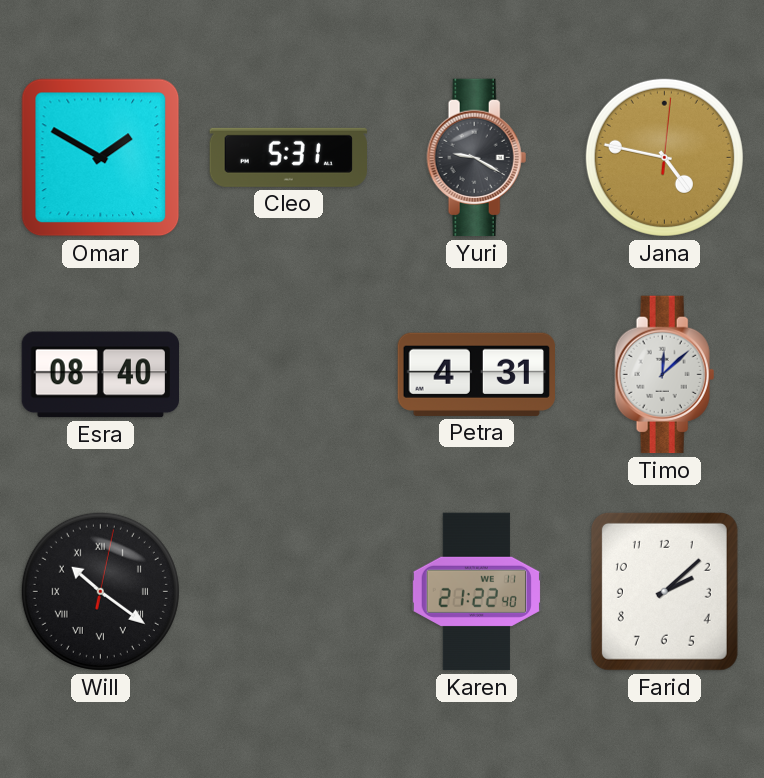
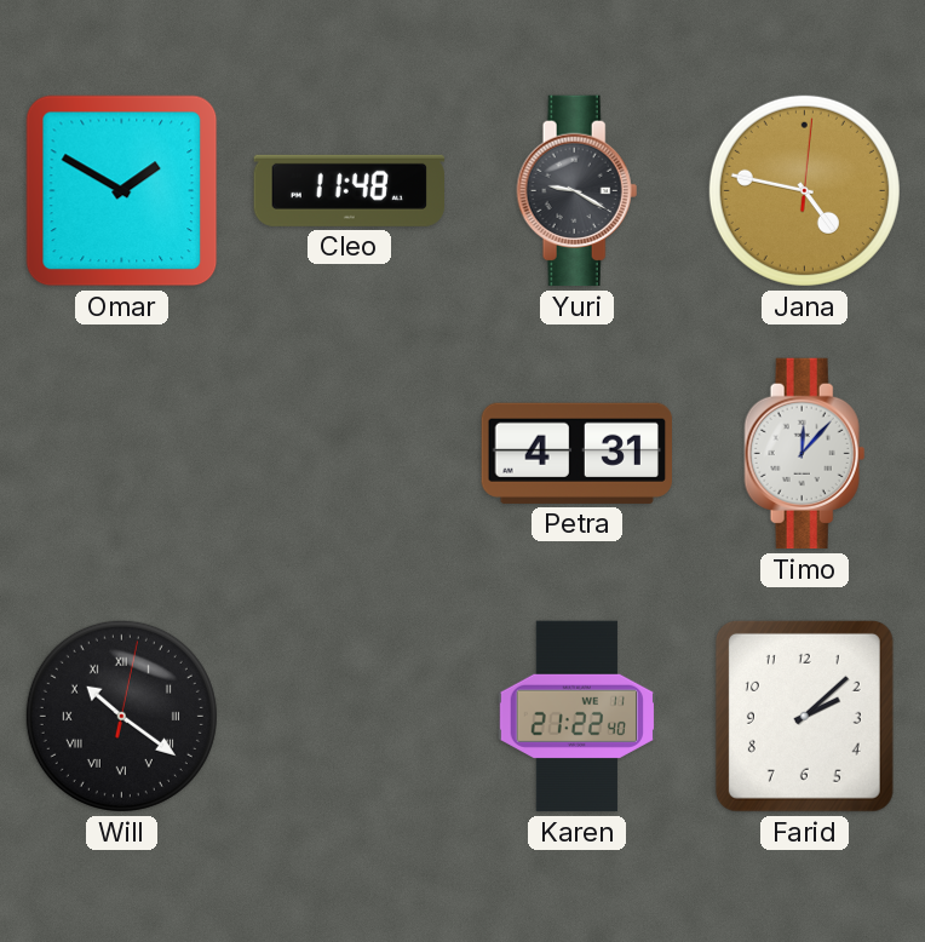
Cleo: 5:31 -> 11:48 (349, 190)
Esra: 08:40 -> none (100, 375)
Timo: 12:08 -> 12:07 (805, 454)
